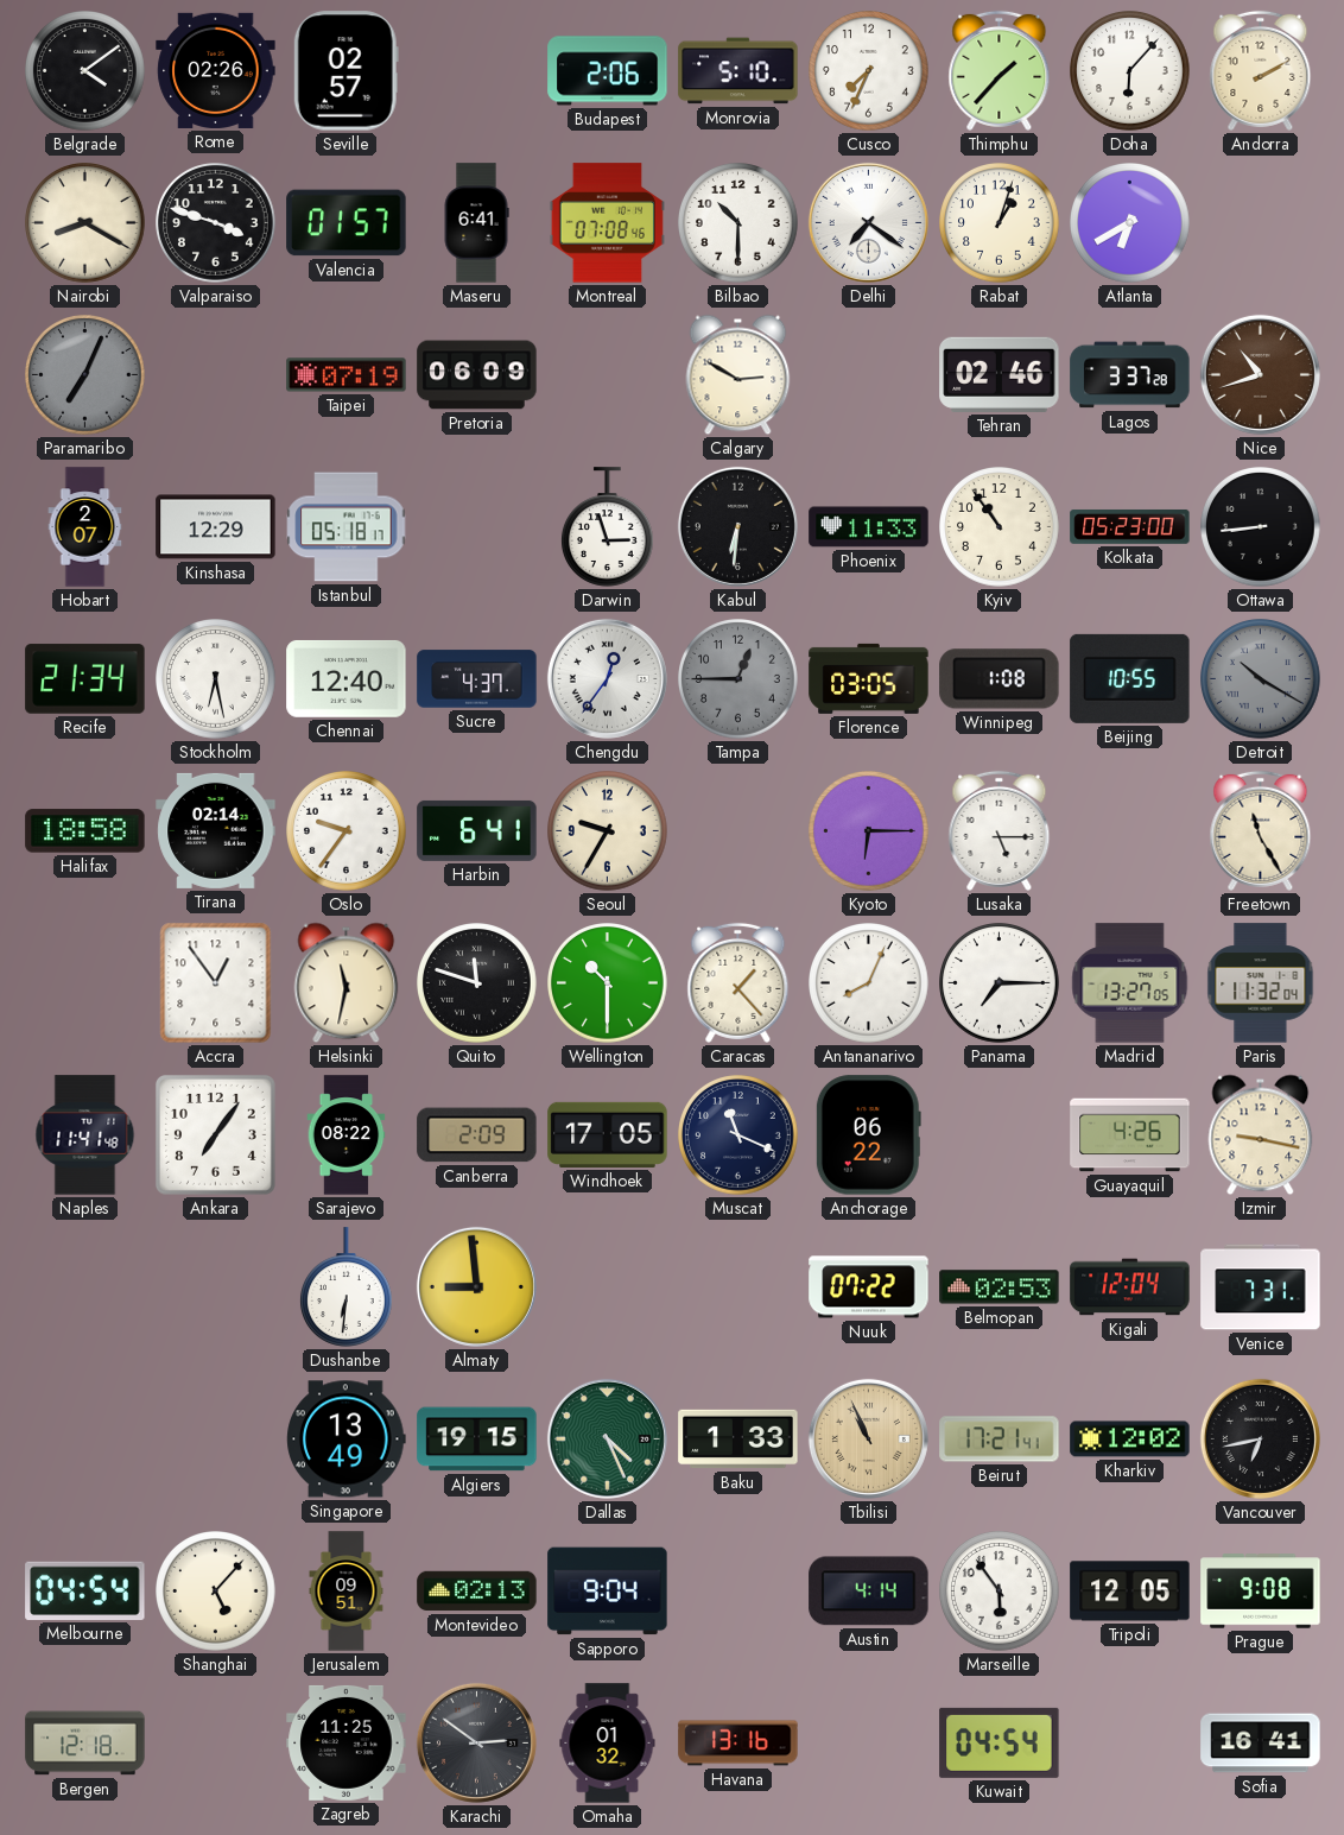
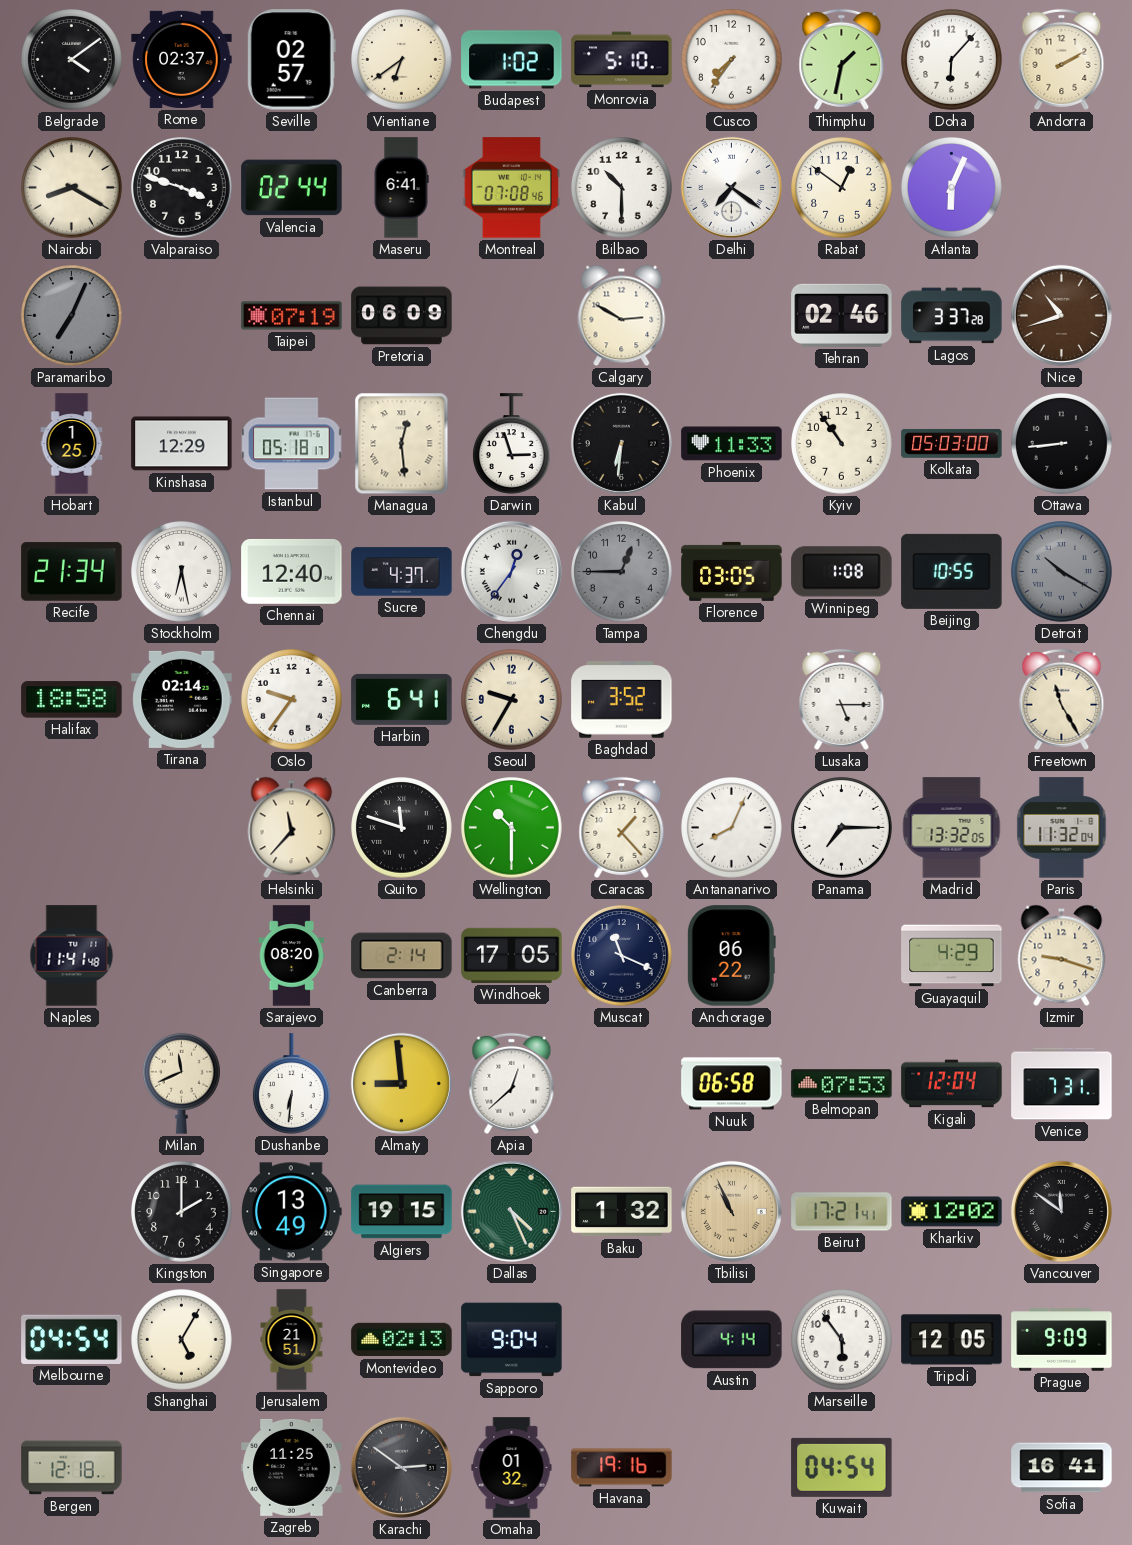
Rome: 02:26 -> 02:37 (182, 59)
Vientiane: none -> 6:39 (402, 60)
Budapest: 2:06 -> 1:02 (512, 60)
Cusco: 7:34 -> 7:36 (732, 60)
Thimphu: 1:37 -> 1:32 (842, 59)
Valencia: 01:57 -> 02:44 (292, 188)
Rabat: 1:03 -> 12:51 (842, 188)
Atlanta: 6:40 -> 6:04 (952, 188)
Hobart: 2:07 -> 1:25 (72, 444)
Managua: none -> 12:29 (402, 444)
Kolkata: 05:23 -> 05:03 (952, 443)
Baghdad: none -> 3:52 (622, 700)
Kyoto: 6:15 -> none (869, 831)
Accra: 12:54 -> none (216, 983)
Helsinki: 11:32 -> 11:37 (292, 828)
Madrid: 13:27 -> 13:32 (952, 828)
Ankara: 7:06 -> none (215, 1134)
Sarajevo: 08:22 -> 08:20 (292, 956)
Canberra: 2:09 -> 2:14 (402, 956)
Guayaquil: 4:26 -> 4:29 (952, 956)
Izmir: 9:17 -> 9:18 (1062, 956)
Milan: none -> 11:41 (182, 1083)
Apia: none -> 12:38 (512, 1083)
Nuuk: 07:22 -> 06:58 (732, 1084)
Belmopan: 02:53 -> 07:53 (842, 1084)
Kingston: none -> 2:00 (182, 1212)
Baku: 1:33 -> 1:32 (622, 1212)
Vancouver: 6:43 -> 11:51 (1061, 1211)
Shanghai: 5:07 -> 5:05 (182, 1340)
Jerusalem: 09:51 -> 21:51 (292, 1340)
Prague: 9:08 -> 9:09 (1062, 1340)
Havana: 13:16 -> 19:16 (622, 1468)
